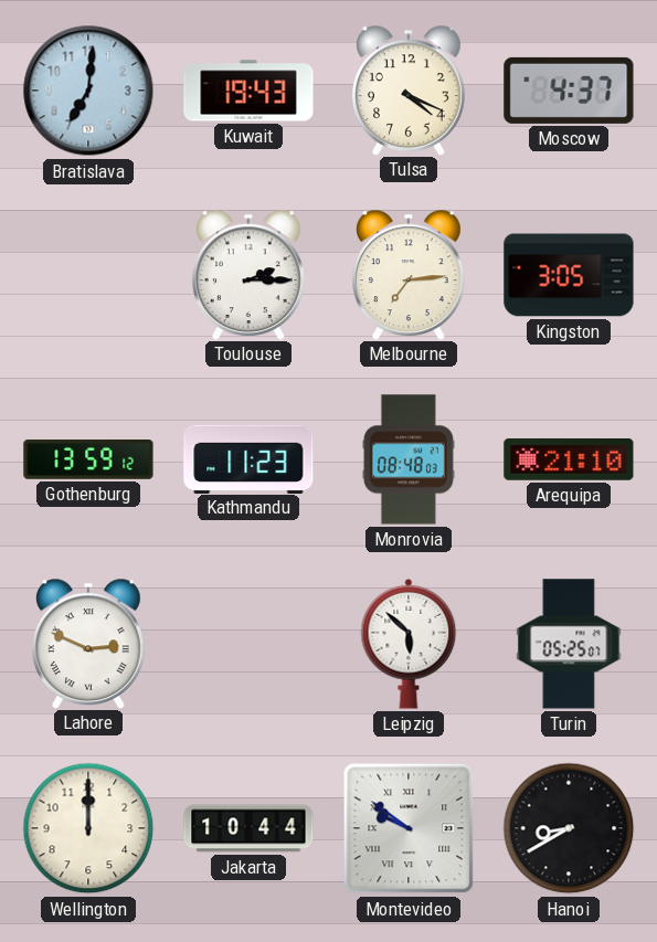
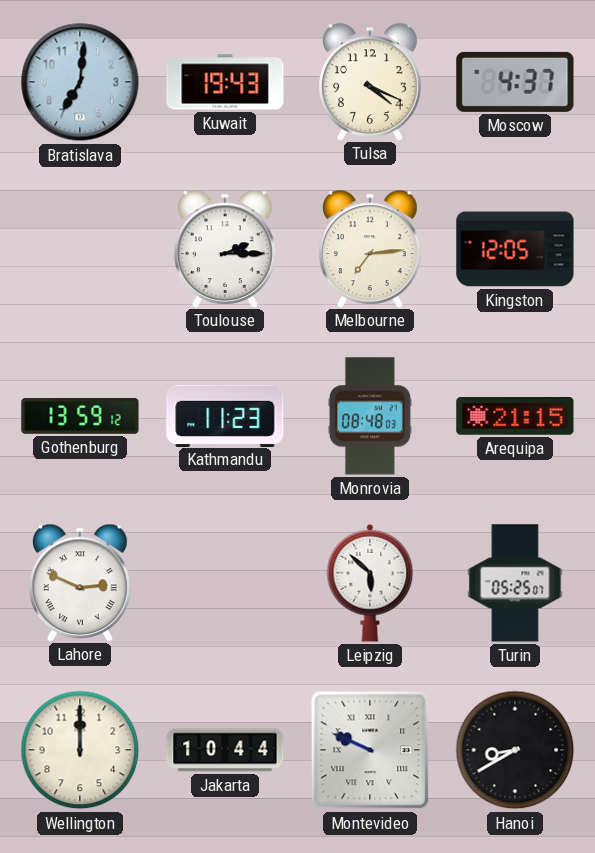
Kingston: 3:05 -> 12:05 (515, 249)
Arequipa: 21:10 -> 21:15 (515, 416)
Montevideo: 9:51 -> 9:49 (370, 750)
